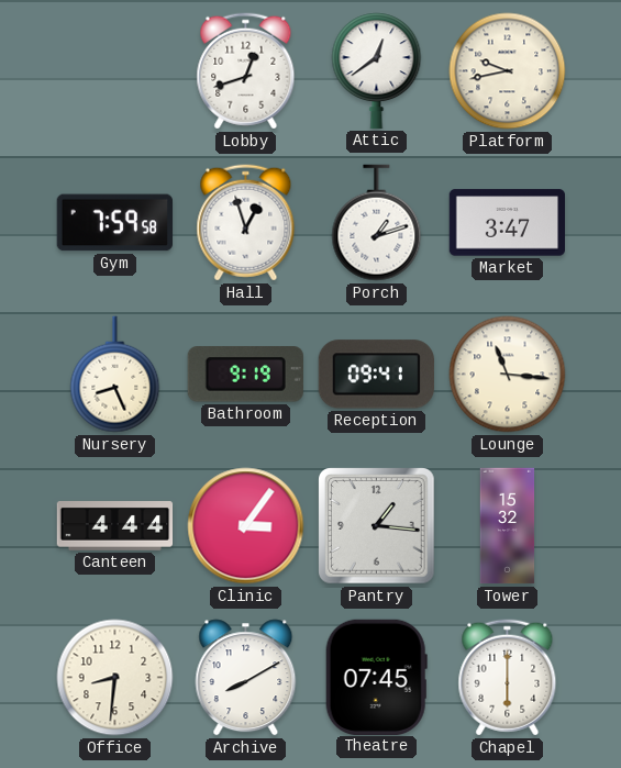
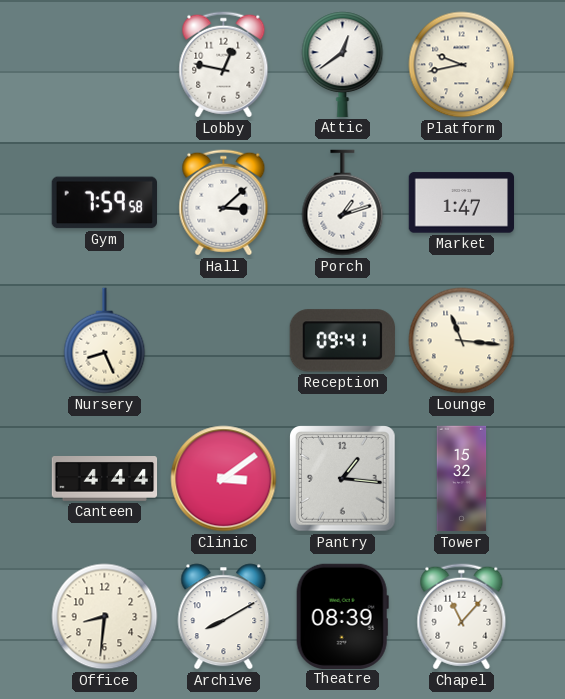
Lobby: 12:42 -> 12:47 (224, 65)
Hall: 12:57 -> 3:08 (224, 203)
Market: 3:47 -> 1:47 (462, 203)
Bathroom: 9:19 -> none (245, 375)
Clinic: 3:06 -> 3:09 (224, 479)
Theatre: 07:45 -> 08:39 (342, 616)
Chapel: 6:00 -> 11:07 (462, 617)
